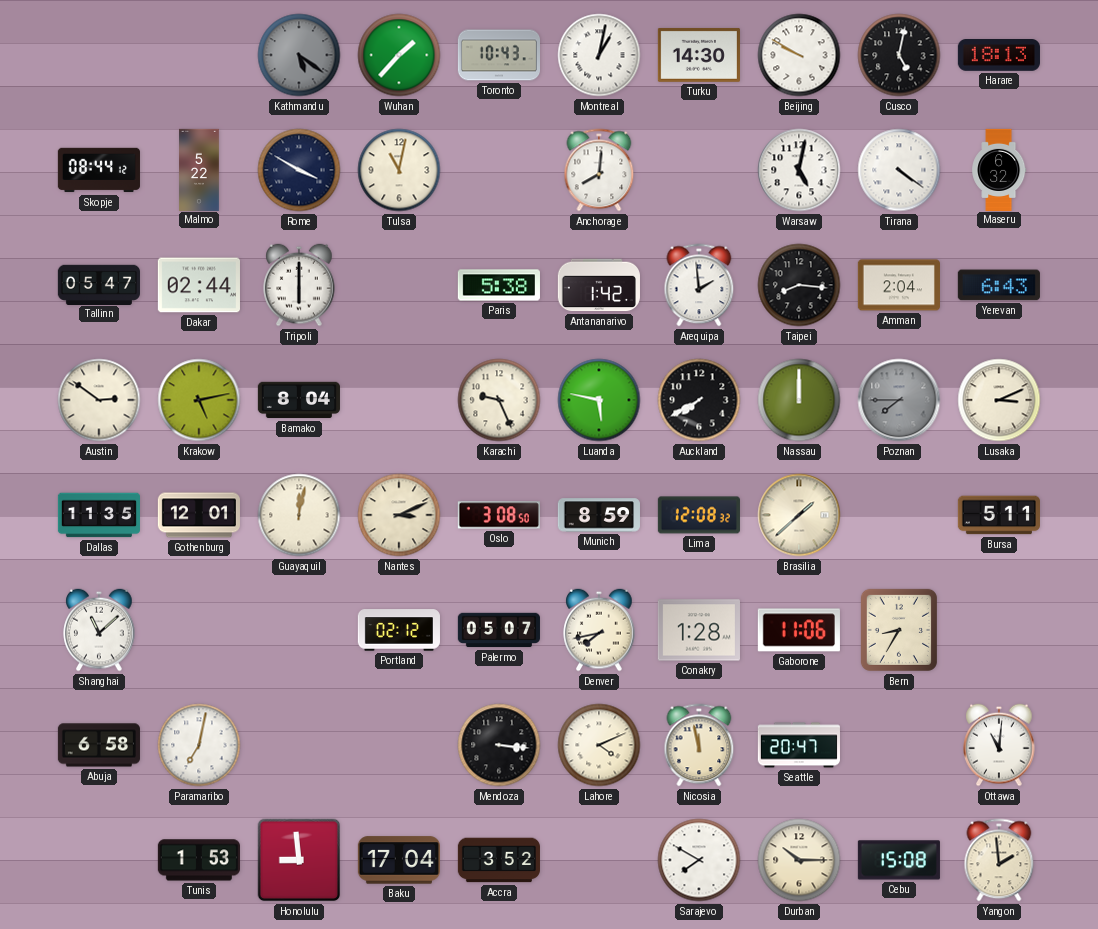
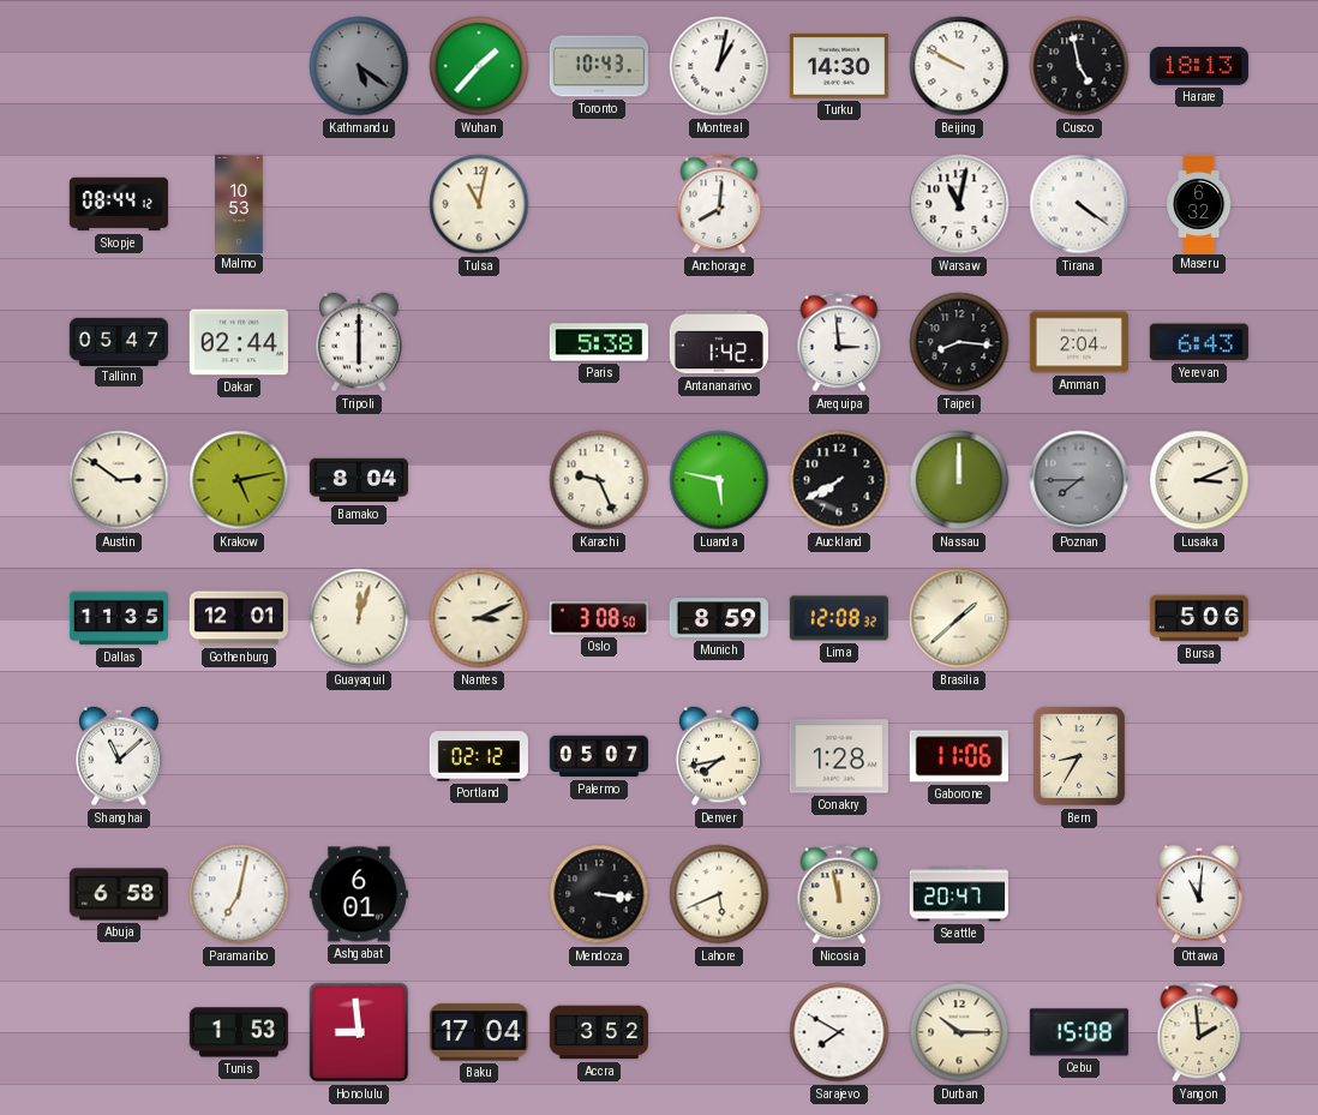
Cusco: 5:02 -> 4:58 (1079, 66)
Malmo: 5:22 -> 10:53 (239, 203)
Rome: 3:50 -> none (299, 170)
Warsaw: 5:02 -> 11:02 (959, 204)
Arequipa: 1:59 -> 2:59 (839, 342)
Guayaquil: 12:02 -> 12:03 (359, 618)
Bursa: 5:11 -> 5:06 (1199, 618)
Ashgabat: none -> 6:01 (359, 894)
Lahore: 4:11 -> 5:41 (719, 894)
